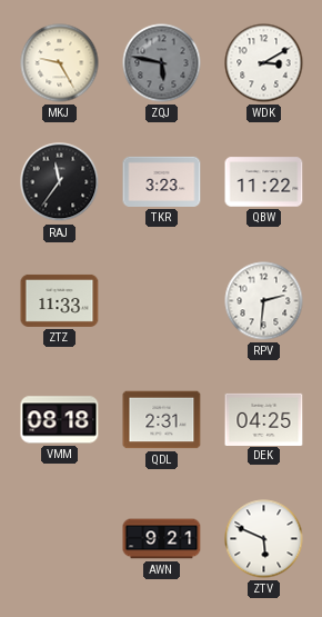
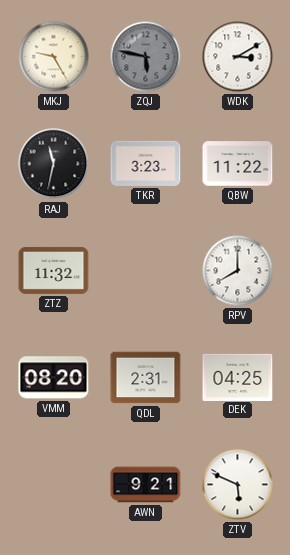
RAJ: 11:36 -> 11:32 (54, 164)
ZTZ: 11:33 -> 11:32 (54, 270)
RPV: 2:31 -> 8:00 (238, 271)
VMM: 08:18 -> 08:20 (54, 378)
